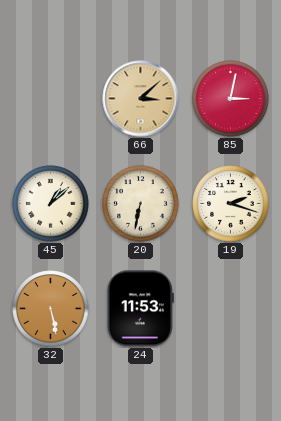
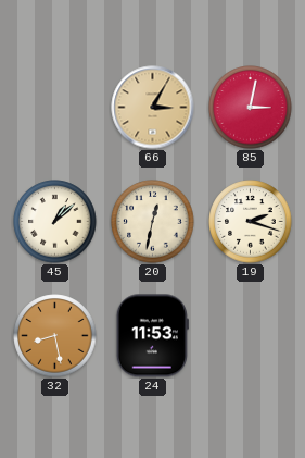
66: 3:08 -> 3:05 (153, 108)
20: 6:32 -> 12:32 (153, 222)
32: 5:28 -> 8:28 (55, 336)
